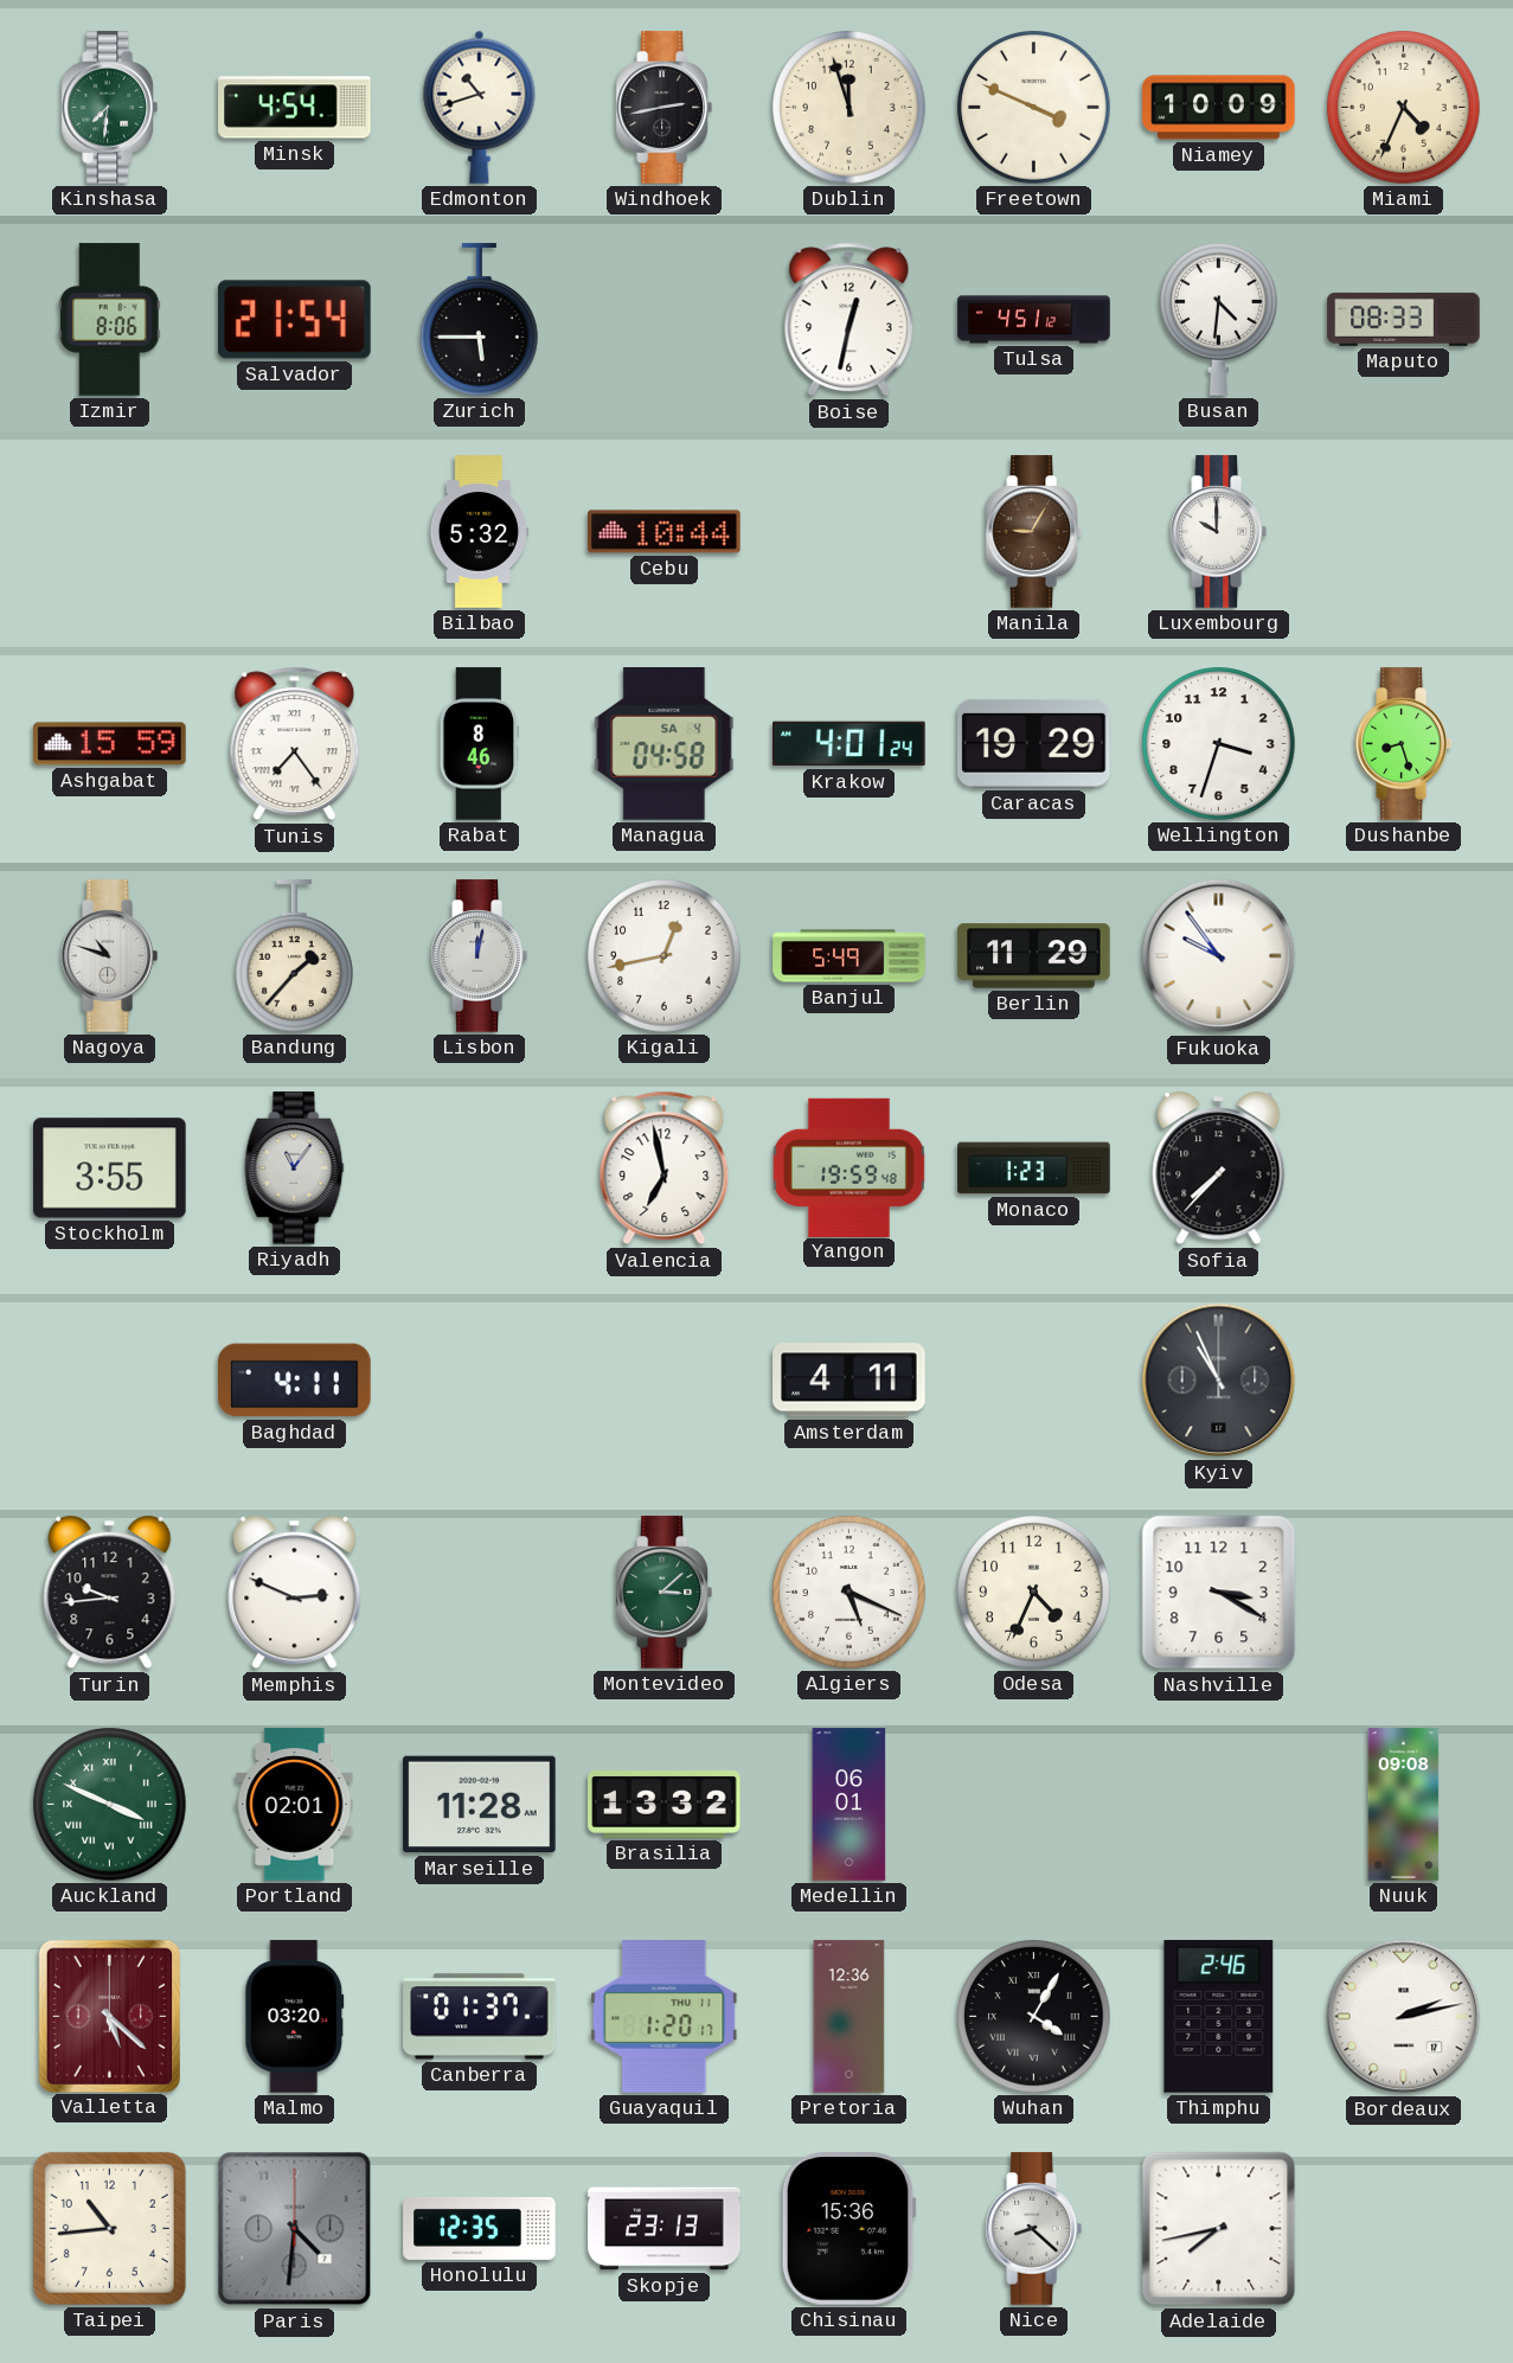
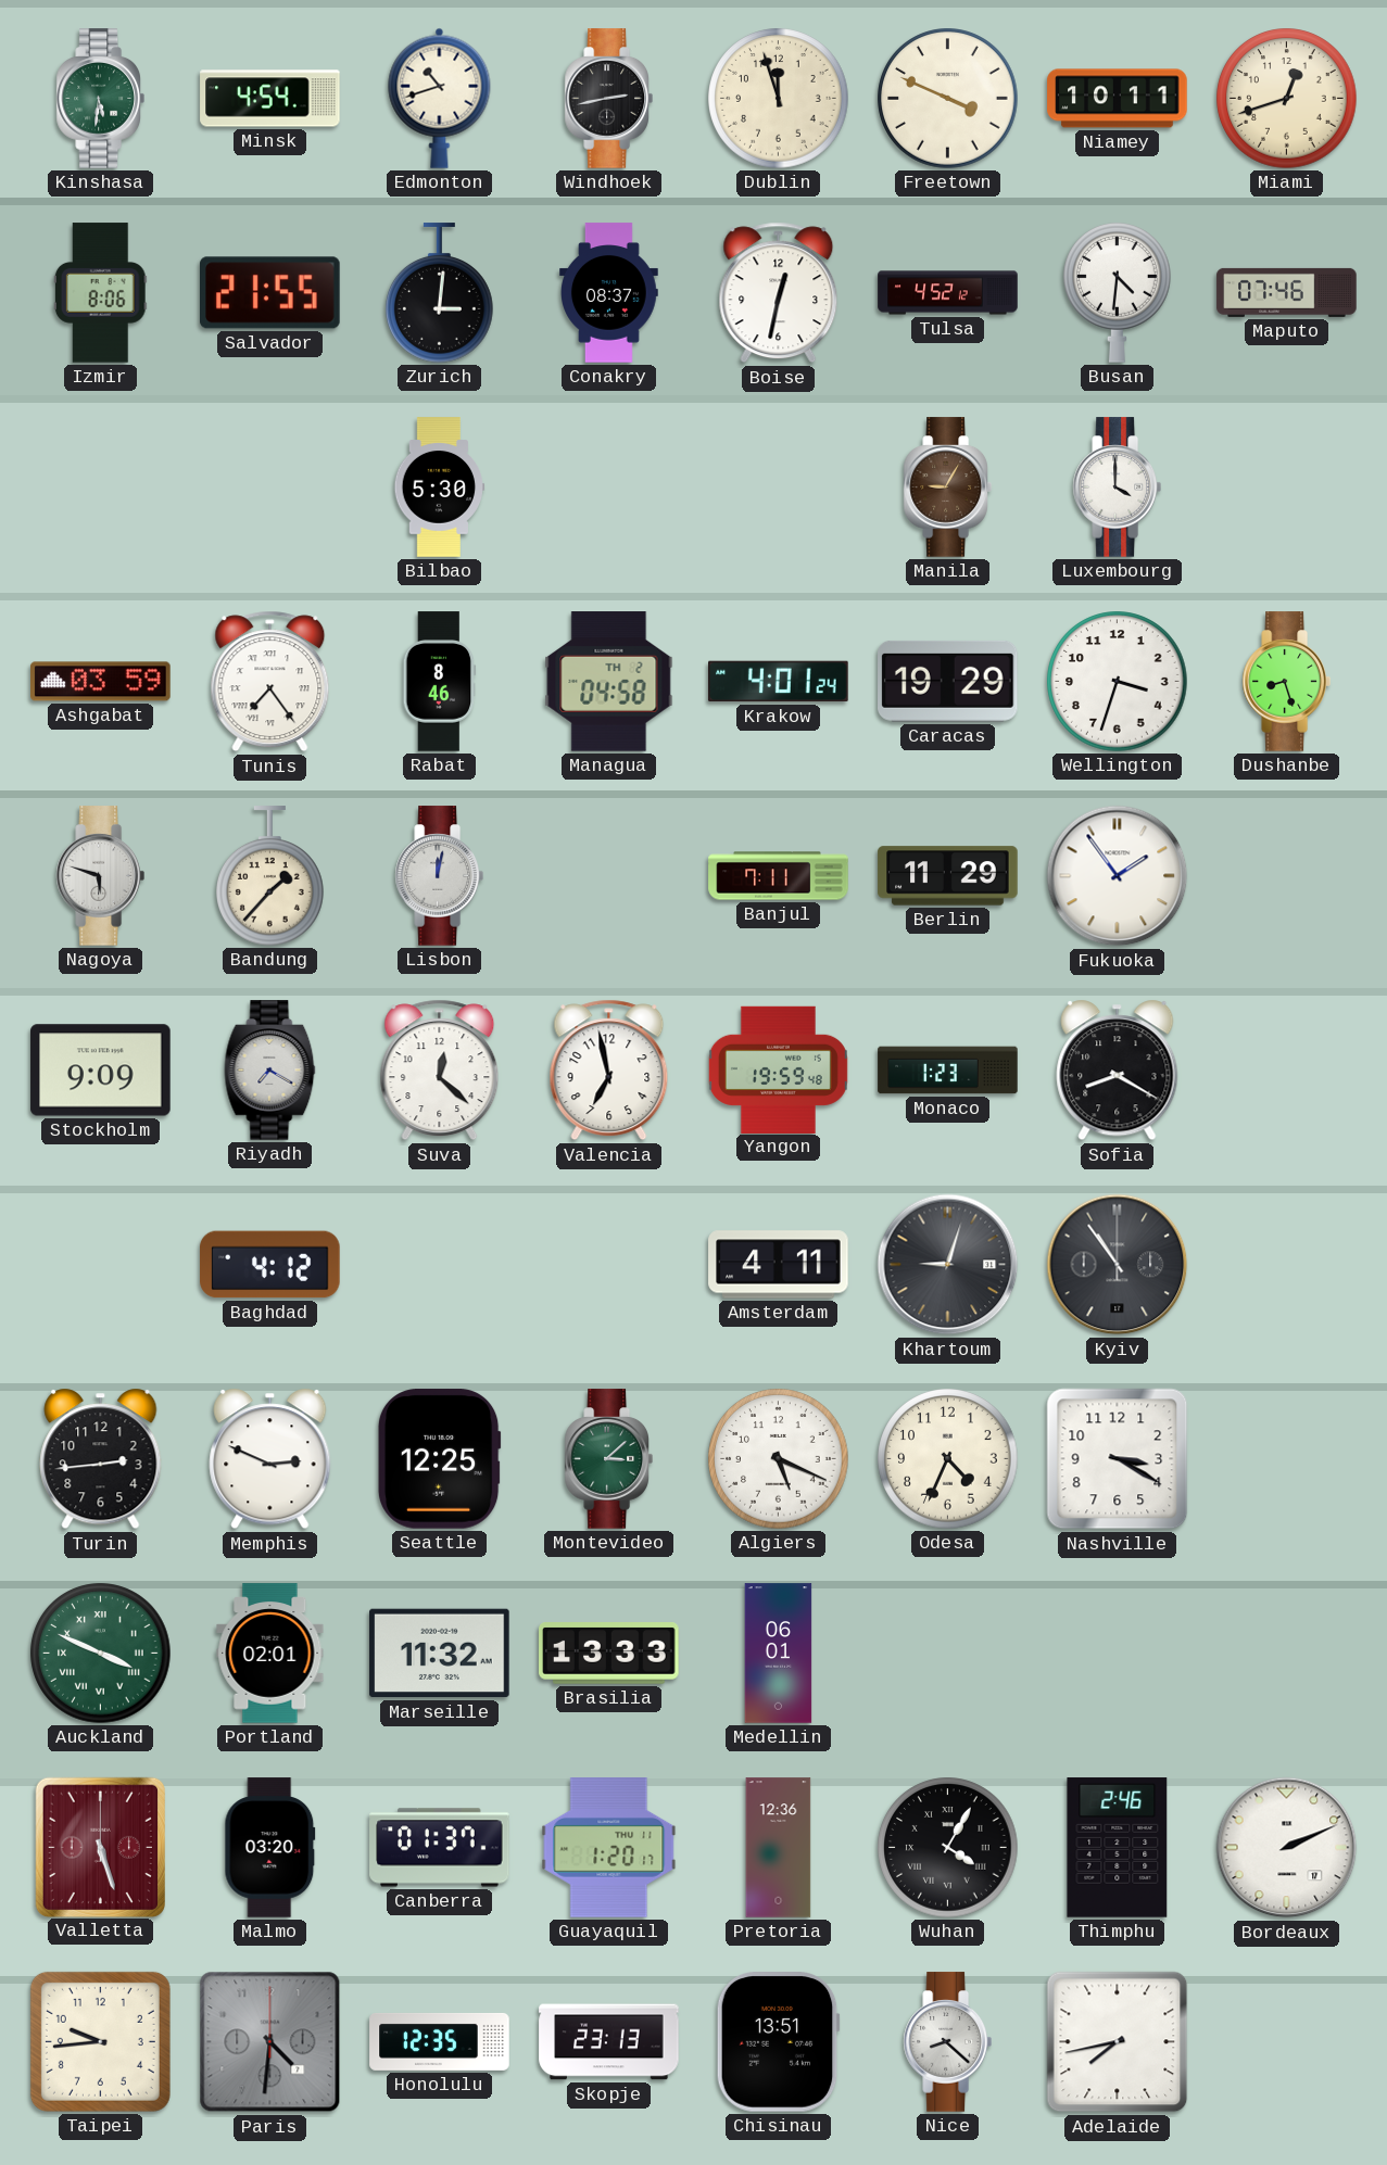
Kinshasa: 7:31 -> 5:31 (100, 99)
Niamey: 10:09 -> 10:11 (1118, 99)
Miami: 4:34 -> 12:42 (1287, 99)
Salvador: 21:54 -> 21:55 (270, 293)
Zurich: 5:45 -> 3:01 (440, 293)
Conakry: none -> 08:37 (609, 293)
Tulsa: 4:51 -> 4:52 (948, 293)
Maputo: 08:33 -> 07:46 (1287, 292)
Bilbao: 5:32 -> 5:30 (440, 488)
Cebu: 10:44 -> none (665, 532)
Luxembourg: 10:00 -> 4:00 (1117, 488)
Ashgabat: 15:59 -> 03:59 (101, 682)
Managua date: SA 4 -> TH 2 (609, 682)
Nagoya: 10:48 -> 5:48 (100, 876)
Kigali: 12:43 -> none (665, 956)
Banjul: 5:49 -> 7:11 (779, 876)
Fukuoka: 9:54 -> 1:54 (1118, 876)
Stockholm: 3:55 -> 9:09 (101, 1071)
Riyadh: 11:06 -> 7:20 (270, 1071)
Suva: none -> 12:22 (440, 1071)
Sofia: 7:37 -> 8:20 (1118, 1071)
Baghdad: 4:11 -> 4:12 (270, 1265)
Khartoum: none -> 9:03 (948, 1265)
Kyiv: 10:56 -> 10:54 (1118, 1265)
Turin: 9:44 -> 2:44 (101, 1459)
Seattle: none -> 12:25 (439, 1459)
Marseille: 11:28 -> 11:32 (440, 1654)
Brasilia: 13:32 -> 13:33 (609, 1654)
Nuuk: 09:08 -> none (1404, 1805)
Valletta: 5:22 -> 5:27 (100, 1847)
Bordeaux: 2:13 -> 2:11 (1287, 1848)
Taipei: 10:44 -> 9:44 (100, 2041)
Chisinau: 15:36 -> 13:51 (778, 2042)
